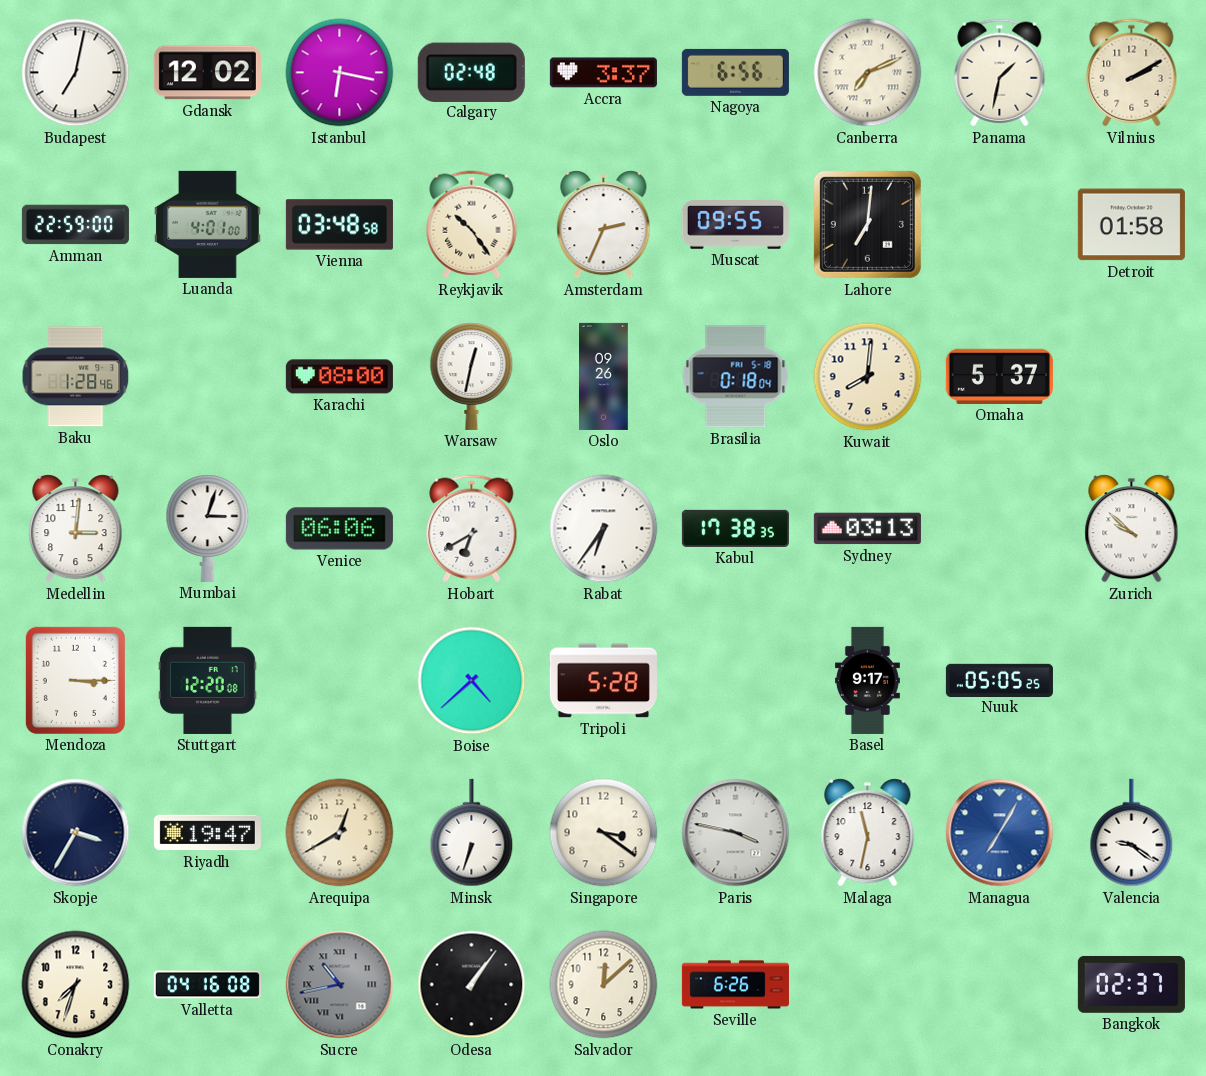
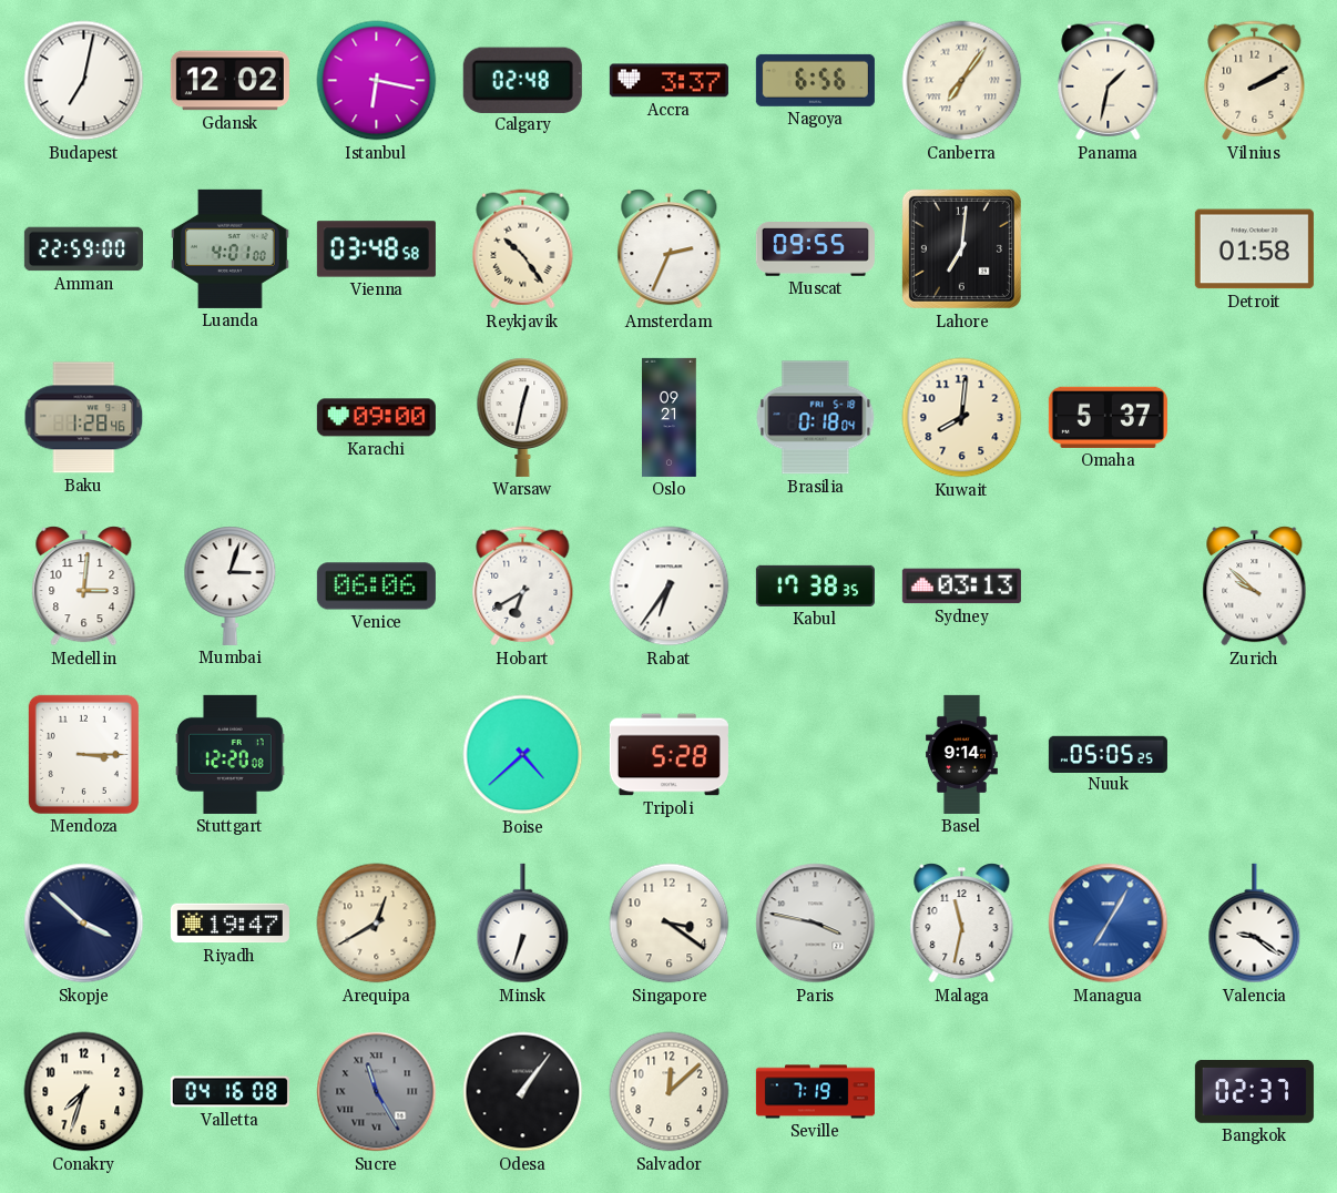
Canberra: 7:11 -> 7:06 (962, 81)
Karachi: 08:00 -> 09:00 (376, 418)
Oslo: 09:26 -> 09:21 (670, 417)
Basel: 9:17 -> 9:14 (961, 754)
Skopje: 3:35 -> 3:52 (84, 924)
Sucre: 10:43 -> 11:25 (377, 1092)
Seville: 6:26 -> 7:19 (815, 1092)
